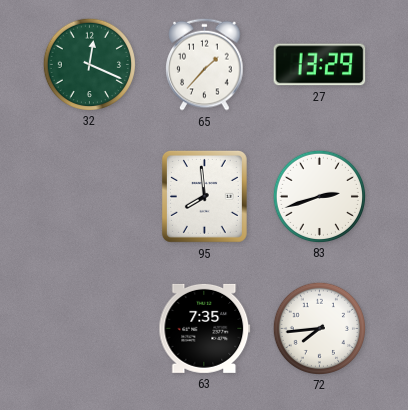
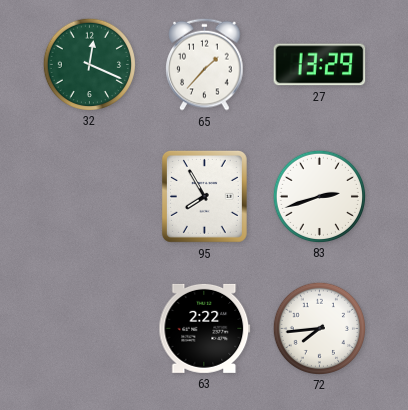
95: 7:59 -> 7:55 (204, 196)
63: 7:35 -> 2:22 (205, 328)
